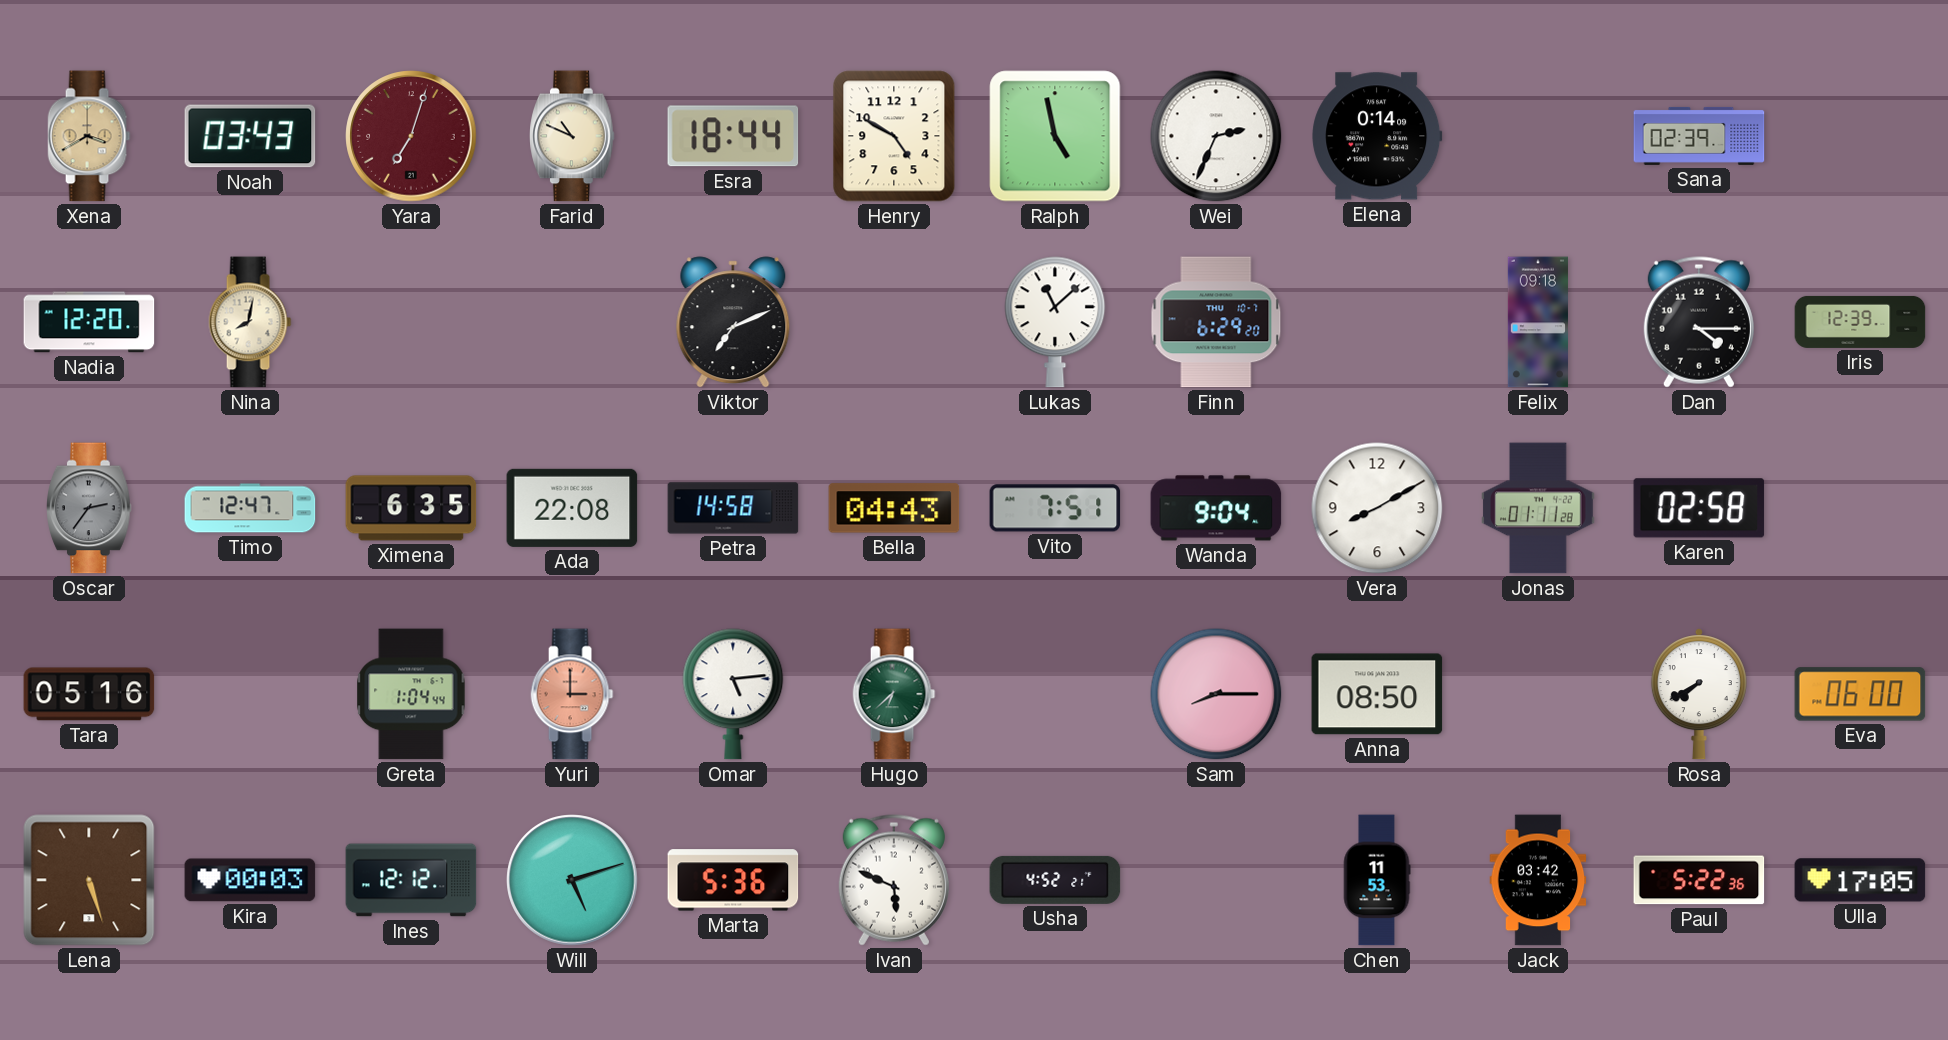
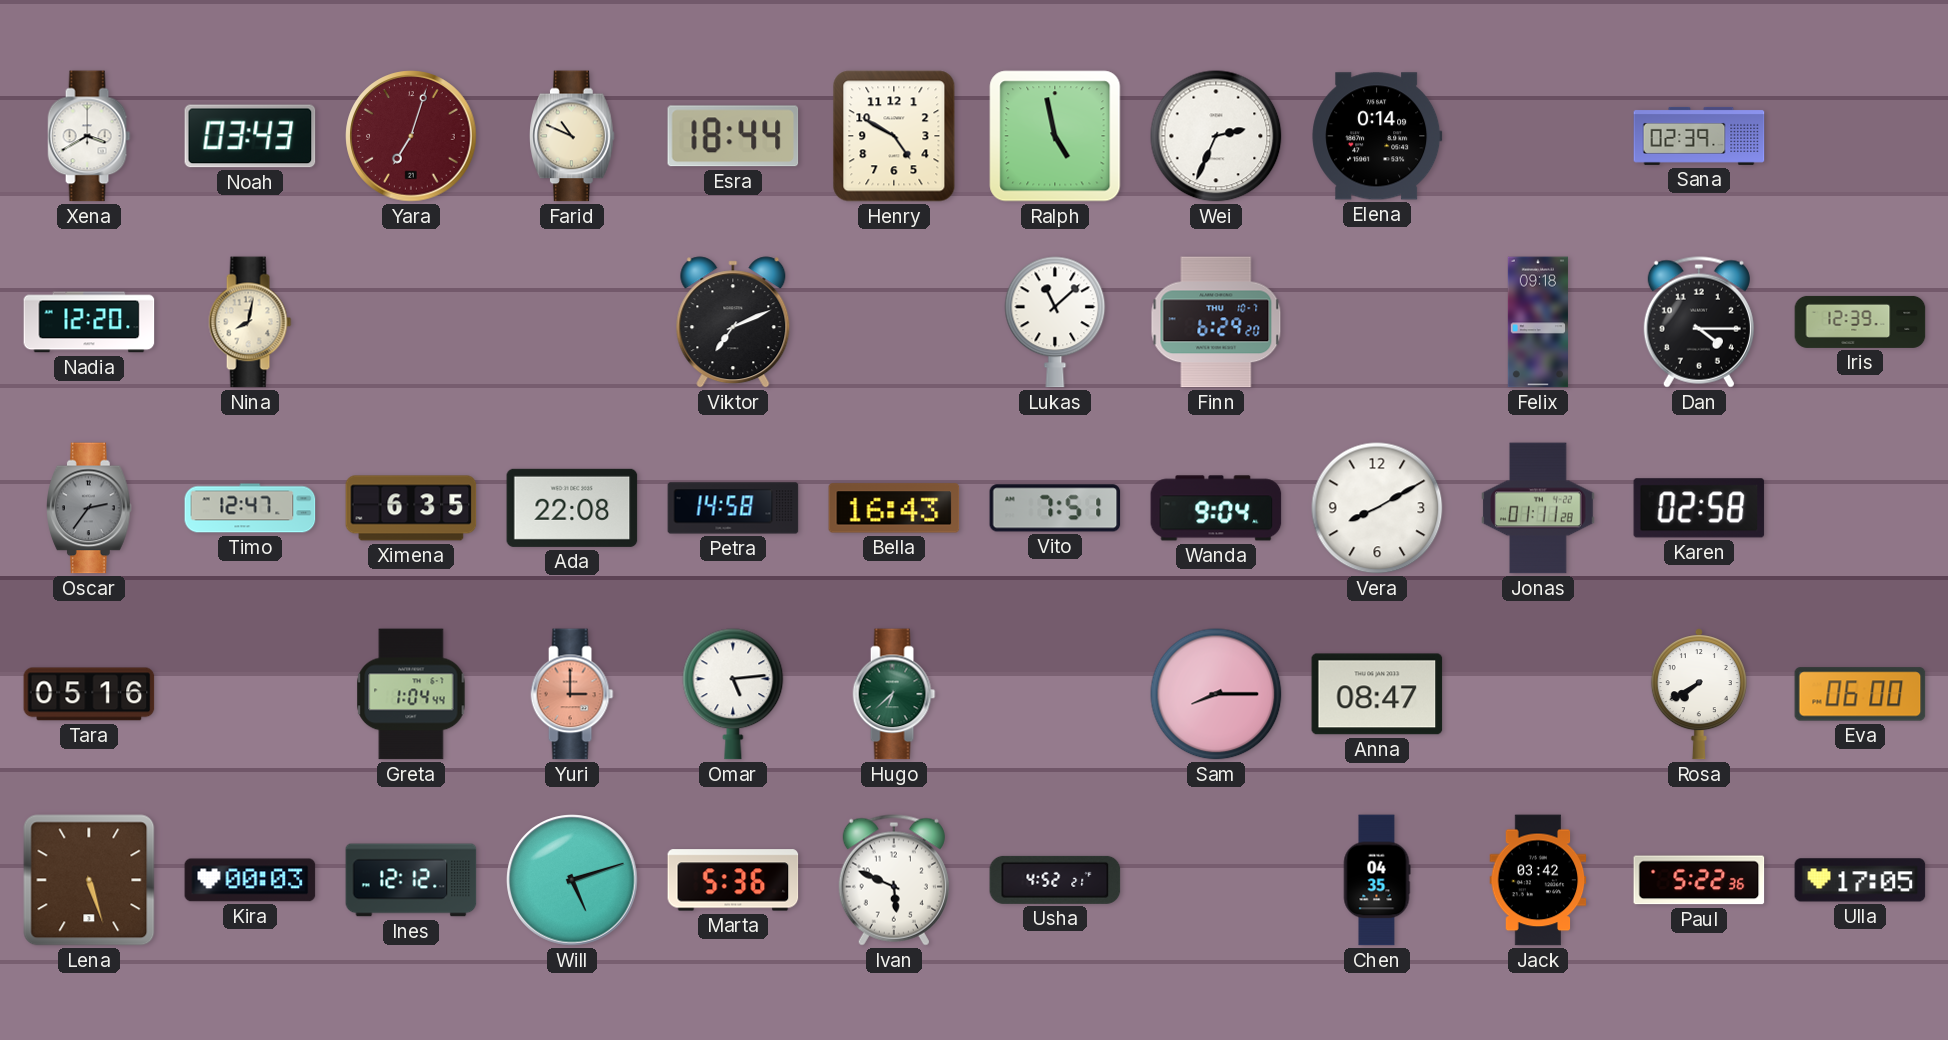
Xena dial: champagne -> white (89, 136)
Bella: 04:43 -> 16:43 (894, 508)
Anna: 08:50 -> 08:47 (1377, 694)
Chen: 11:53 -> 04:35 (1377, 880)
